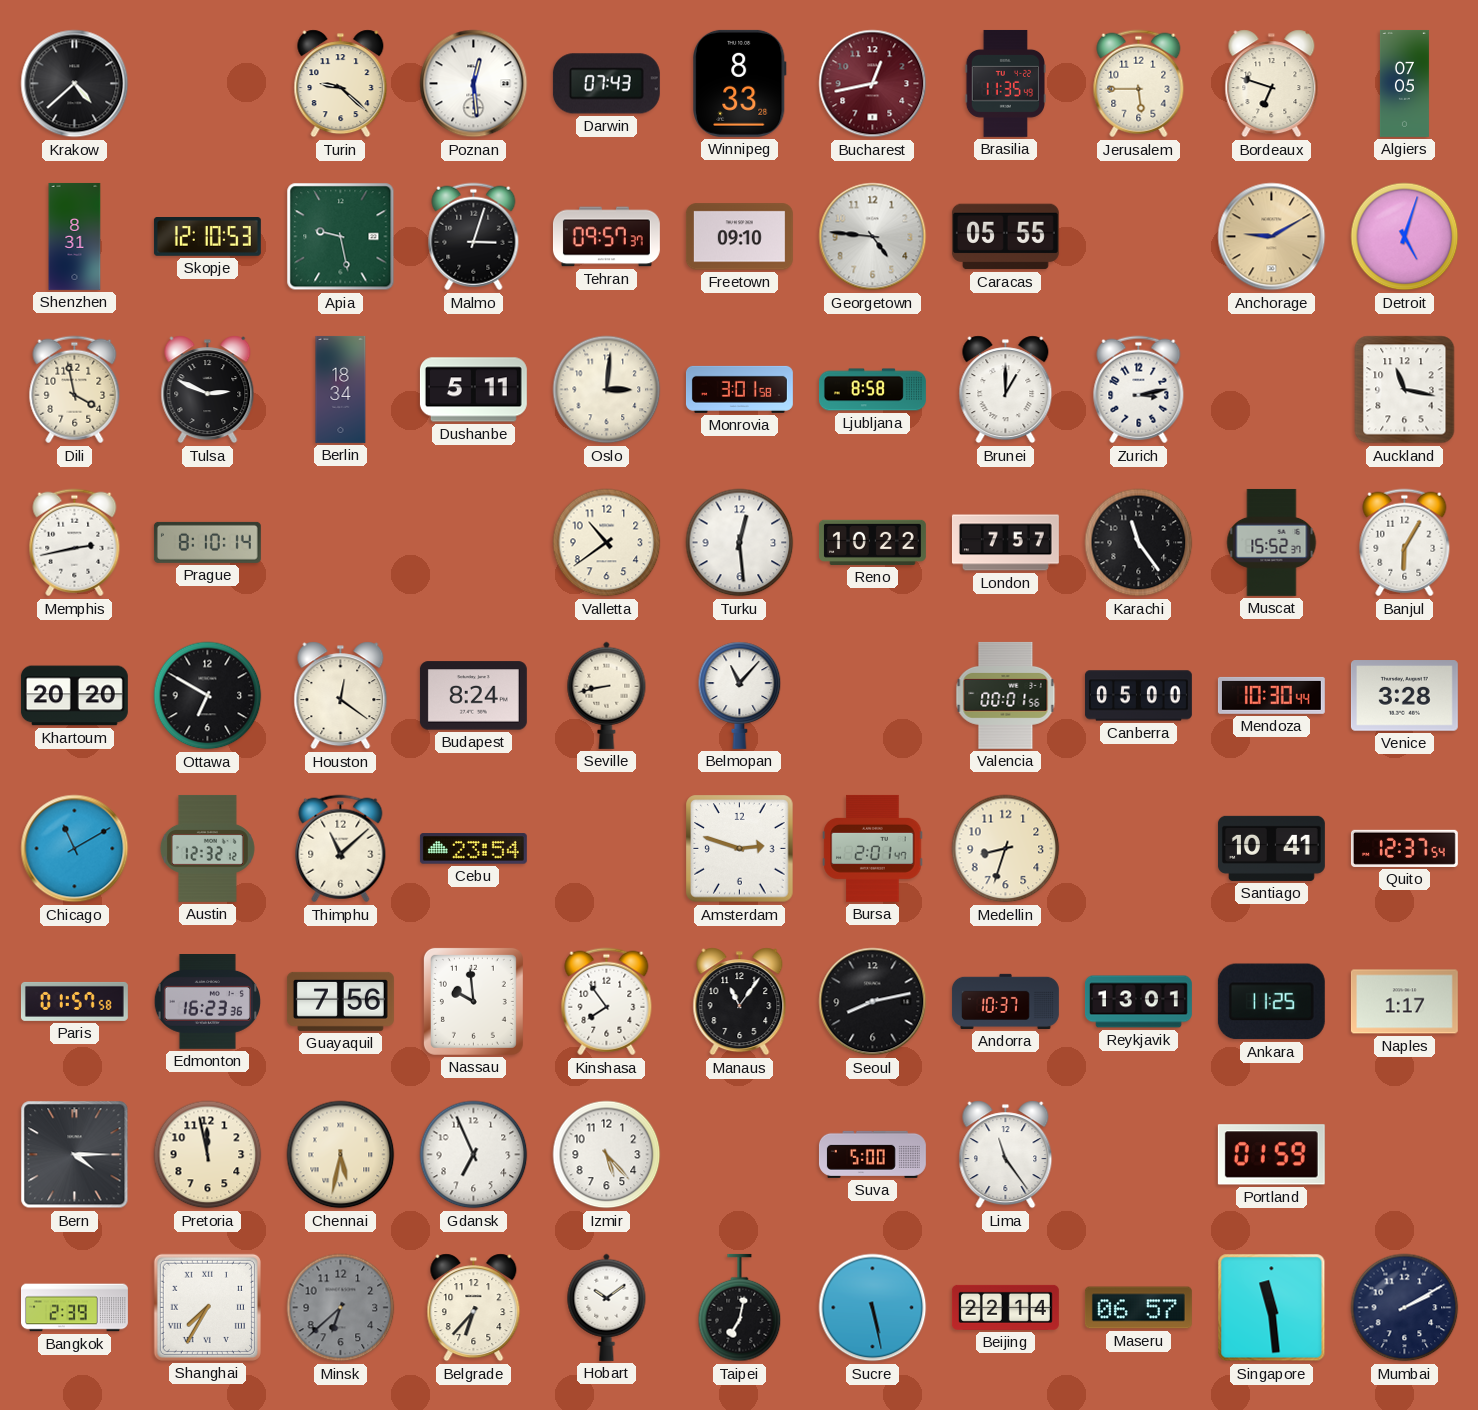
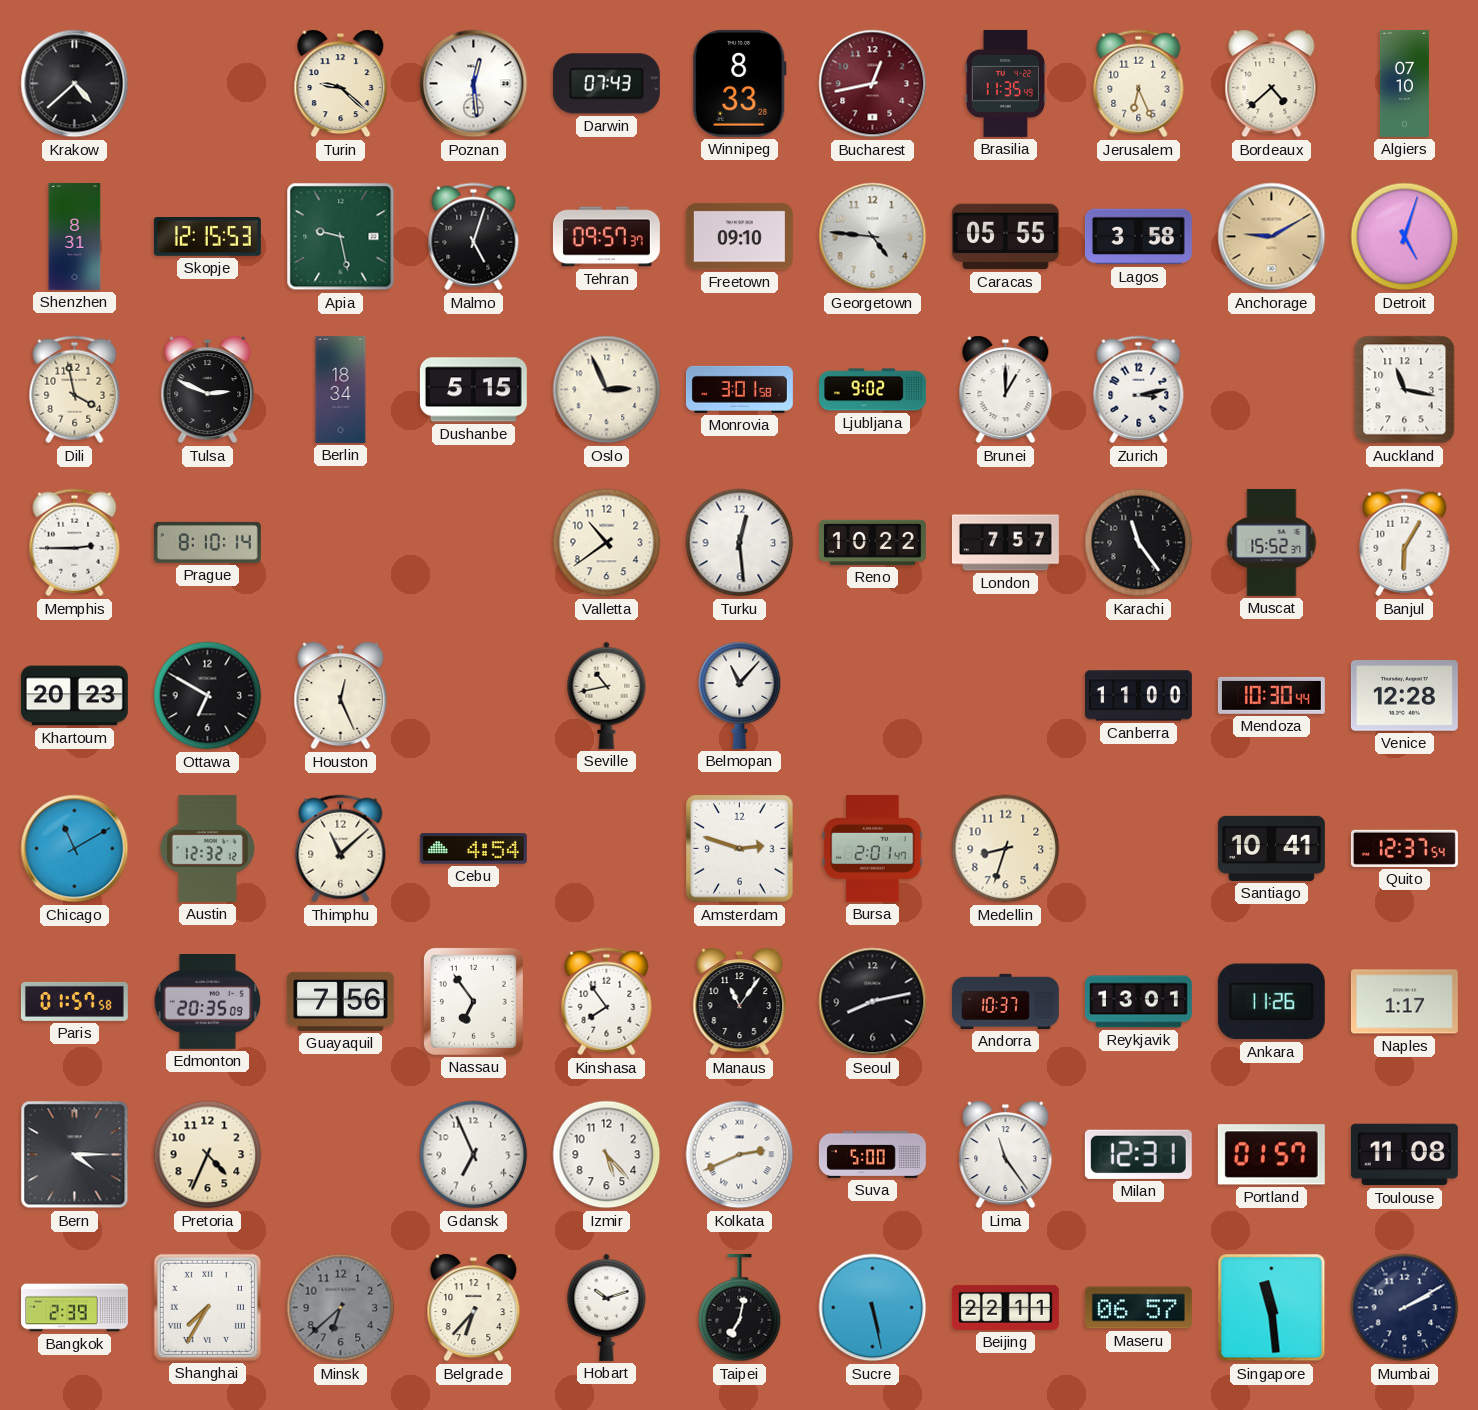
Jerusalem: 5:45 -> 6:26 (1139, 84)
Bordeaux: 6:48 -> 4:38 (1272, 84)
Algiers: 07:05 -> 07:10 (1404, 83)
Skopje: 12:10 -> 12:15 (207, 237)
Malmo: 3:03 -> 5:03 (474, 237)
Lagos: none -> 3:58 (1138, 237)
Dushanbe: 5:11 -> 5:15 (473, 390)
Oslo: 3:01 -> 2:56 (607, 390)
Ljubljana: 8:58 -> 9:02 (872, 390)
Memphis: 2:43 -> 2:45 (75, 543)
Khartoum: 20:20 -> 20:23 (74, 696)
Houston: 12:21 -> 12:26 (341, 696)
Budapest: 8:24 -> none (473, 696)
Seville: 8:43 -> 10:43 (607, 695)
Valencia: 00:01 -> none (1006, 695)
Canberra: 05:00 -> 11:00 (1138, 696)
Venice: 3:28 -> 12:28 (1404, 696)
Cebu: 23:54 -> 4:54 (473, 849)
Edmonton: 16:23 -> 20:35 (207, 1002)
Nassau: 9:59 -> 6:54 (473, 1001)
Ankara: 11:25 -> 11:26 (1271, 1002)
Pretoria: 11:58 -> 4:34 (208, 1155)
Chennai: 5:32 -> none (341, 1155)
Kolkata: none -> 2:41 (740, 1155)
Milan: none -> 12:31 (1138, 1154)
Portland: 01:59 -> 01:57 (1271, 1155)
Toulouse: none -> 11:08 (1404, 1155)
Hobart: 10:09 -> 10:12 (607, 1307)
Beijing: 22:14 -> 22:11 (1005, 1307)
